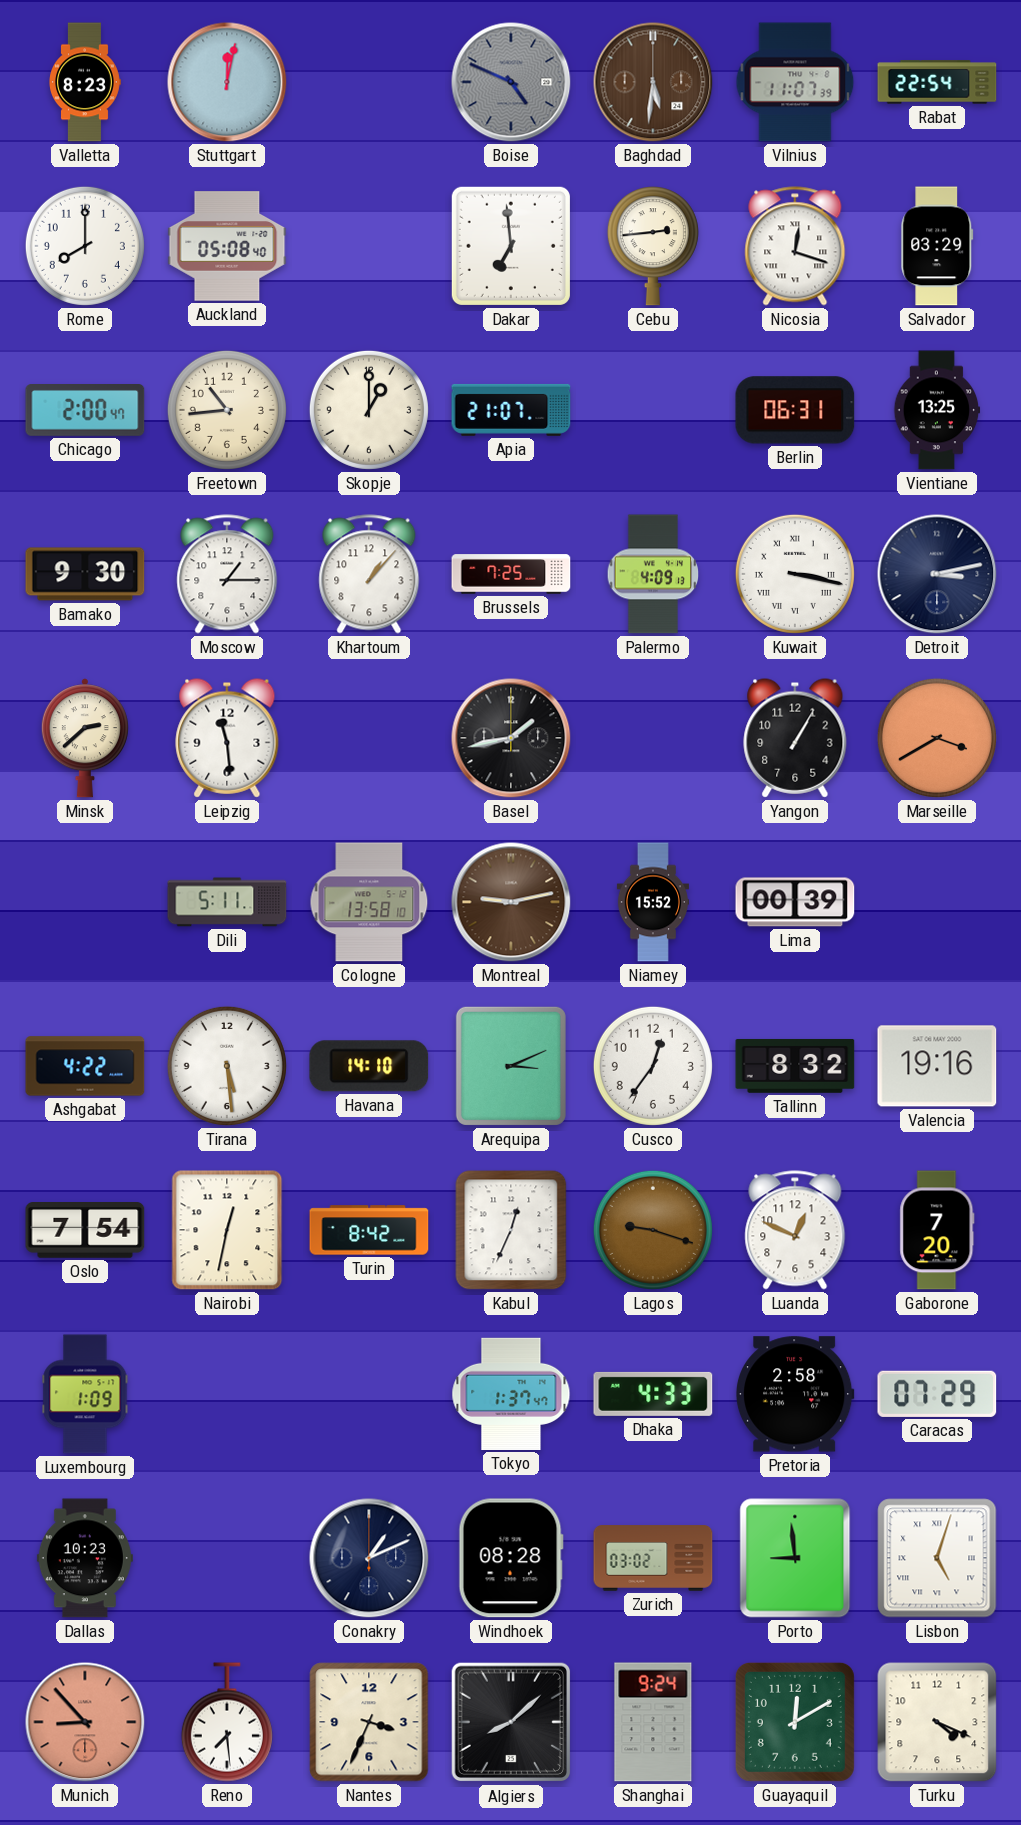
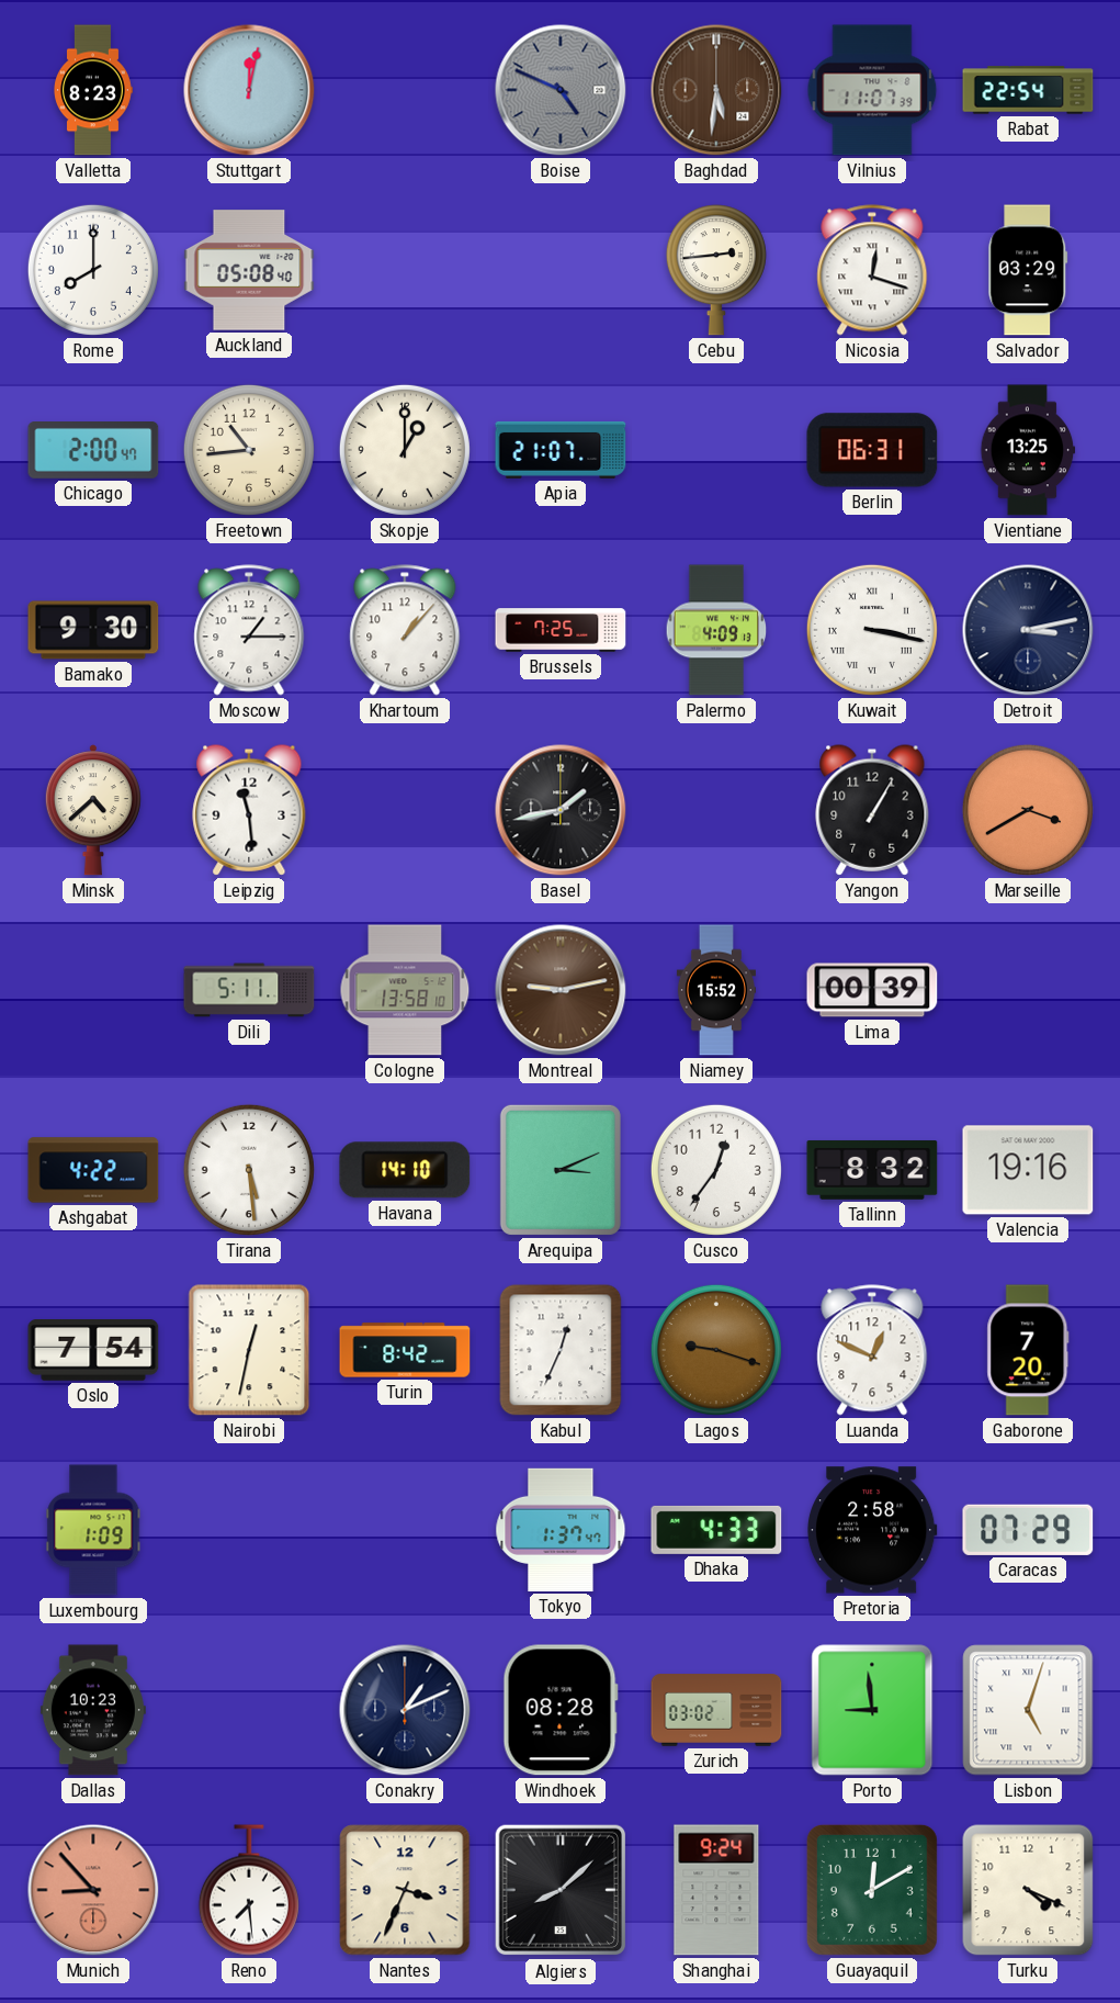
Dakar: 6:59 -> none (511, 246)
Minsk: 2:38 -> 4:38 (93, 810)
